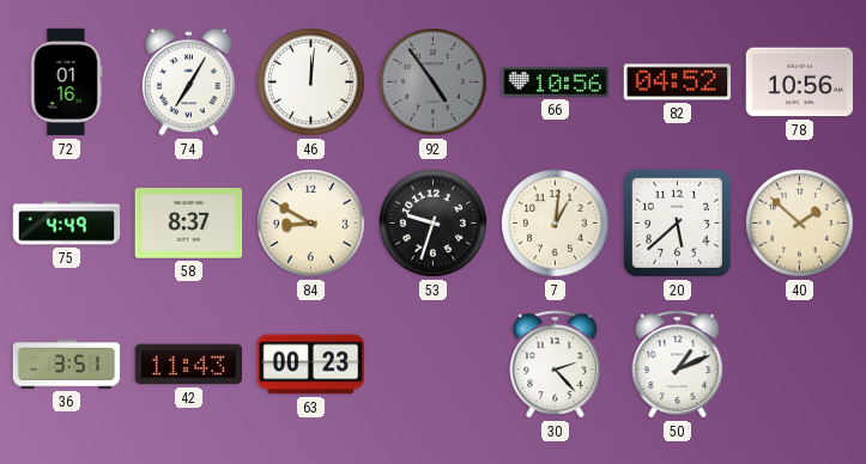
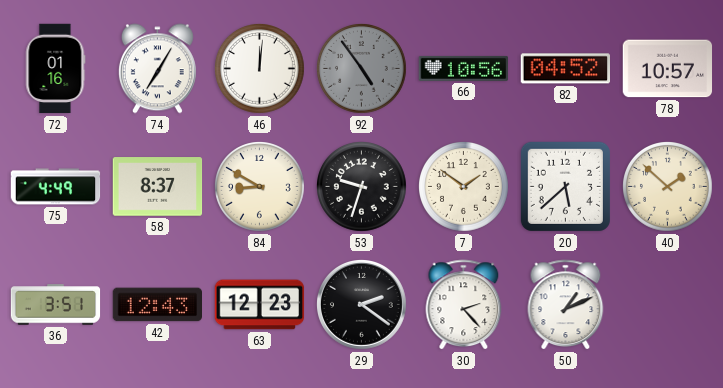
78: 10:56 -> 10:57 (668, 69)
7: 1:01 -> 1:51 (464, 187)
42: 11:43 -> 12:43 (158, 305)
63: 00:23 -> 12:23 (260, 305)
29: none -> 2:21 (362, 305)
